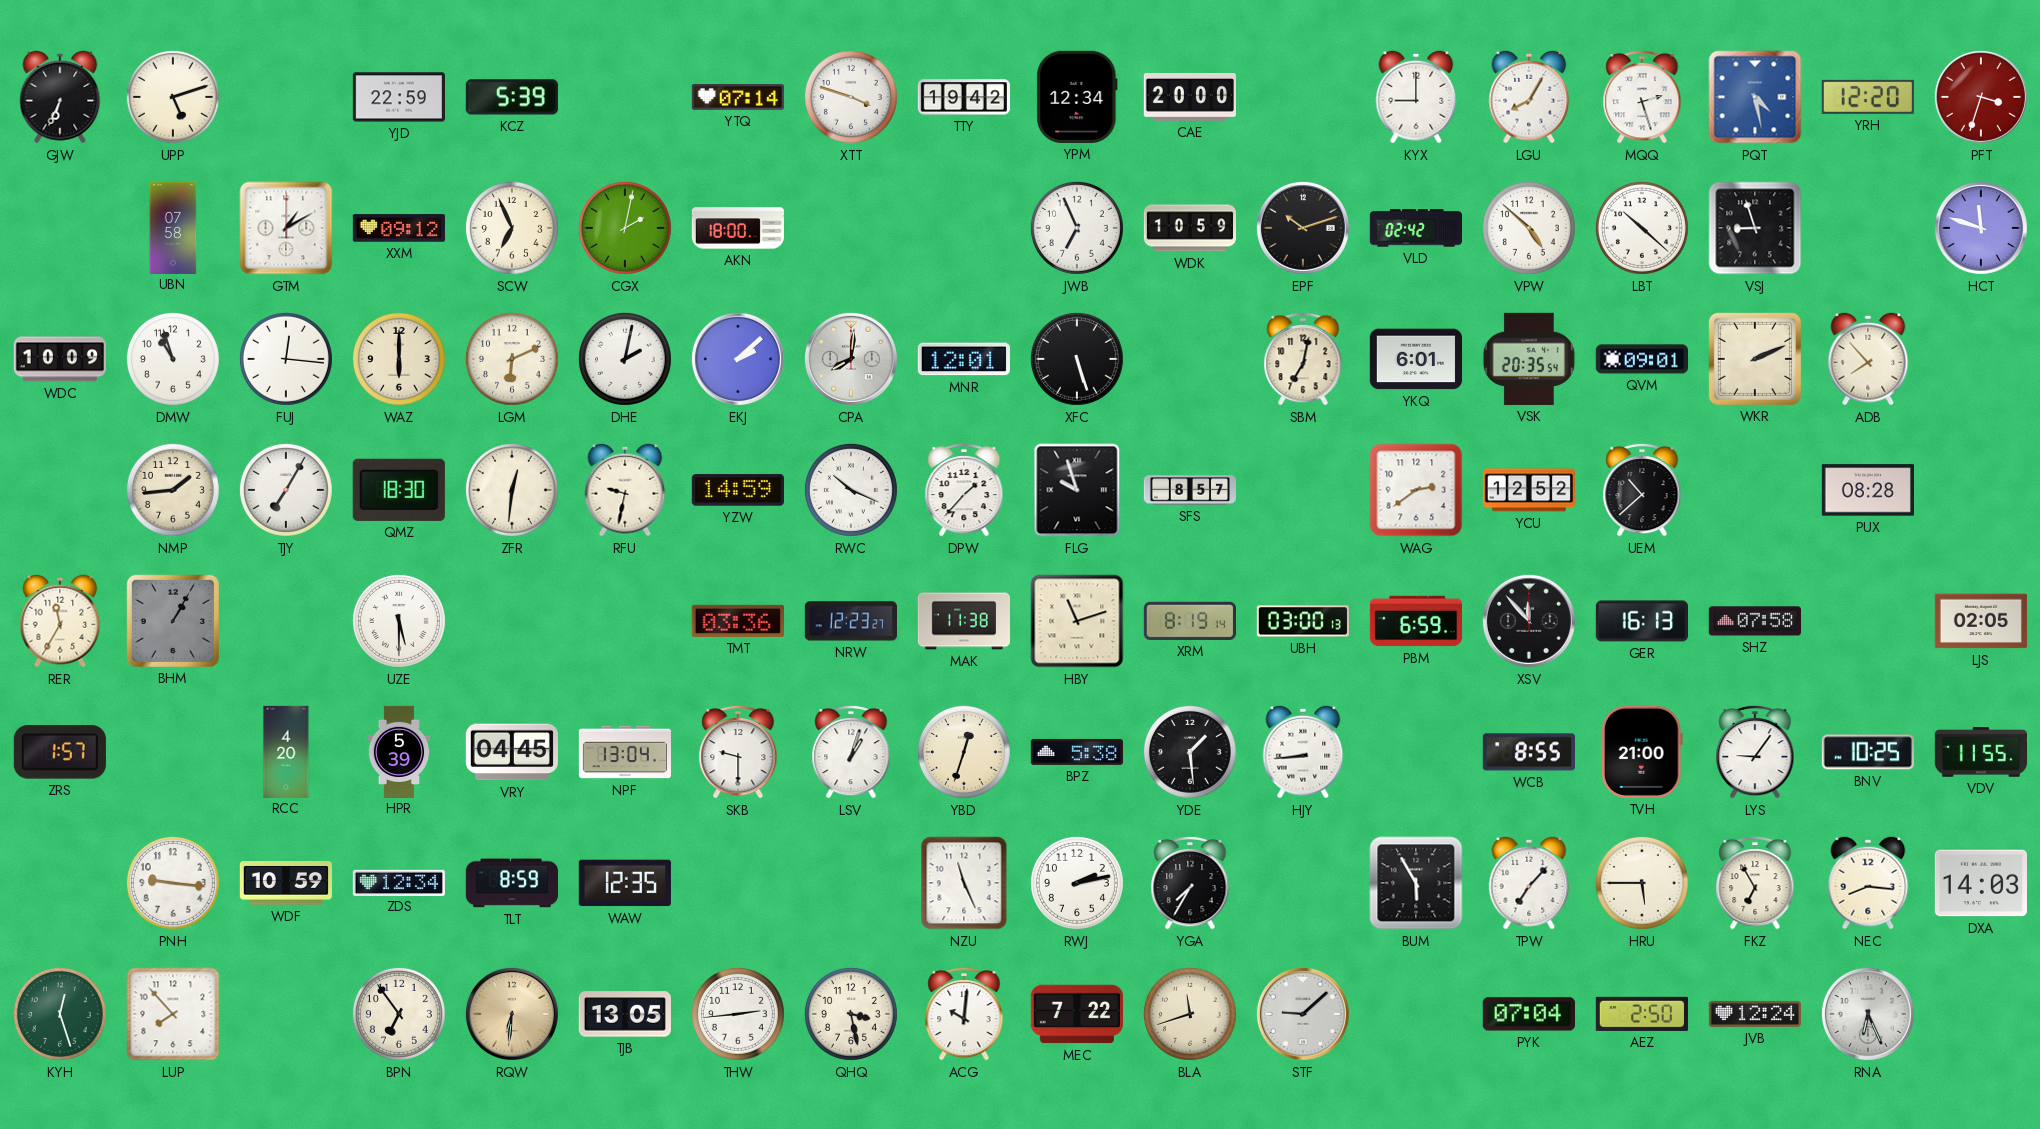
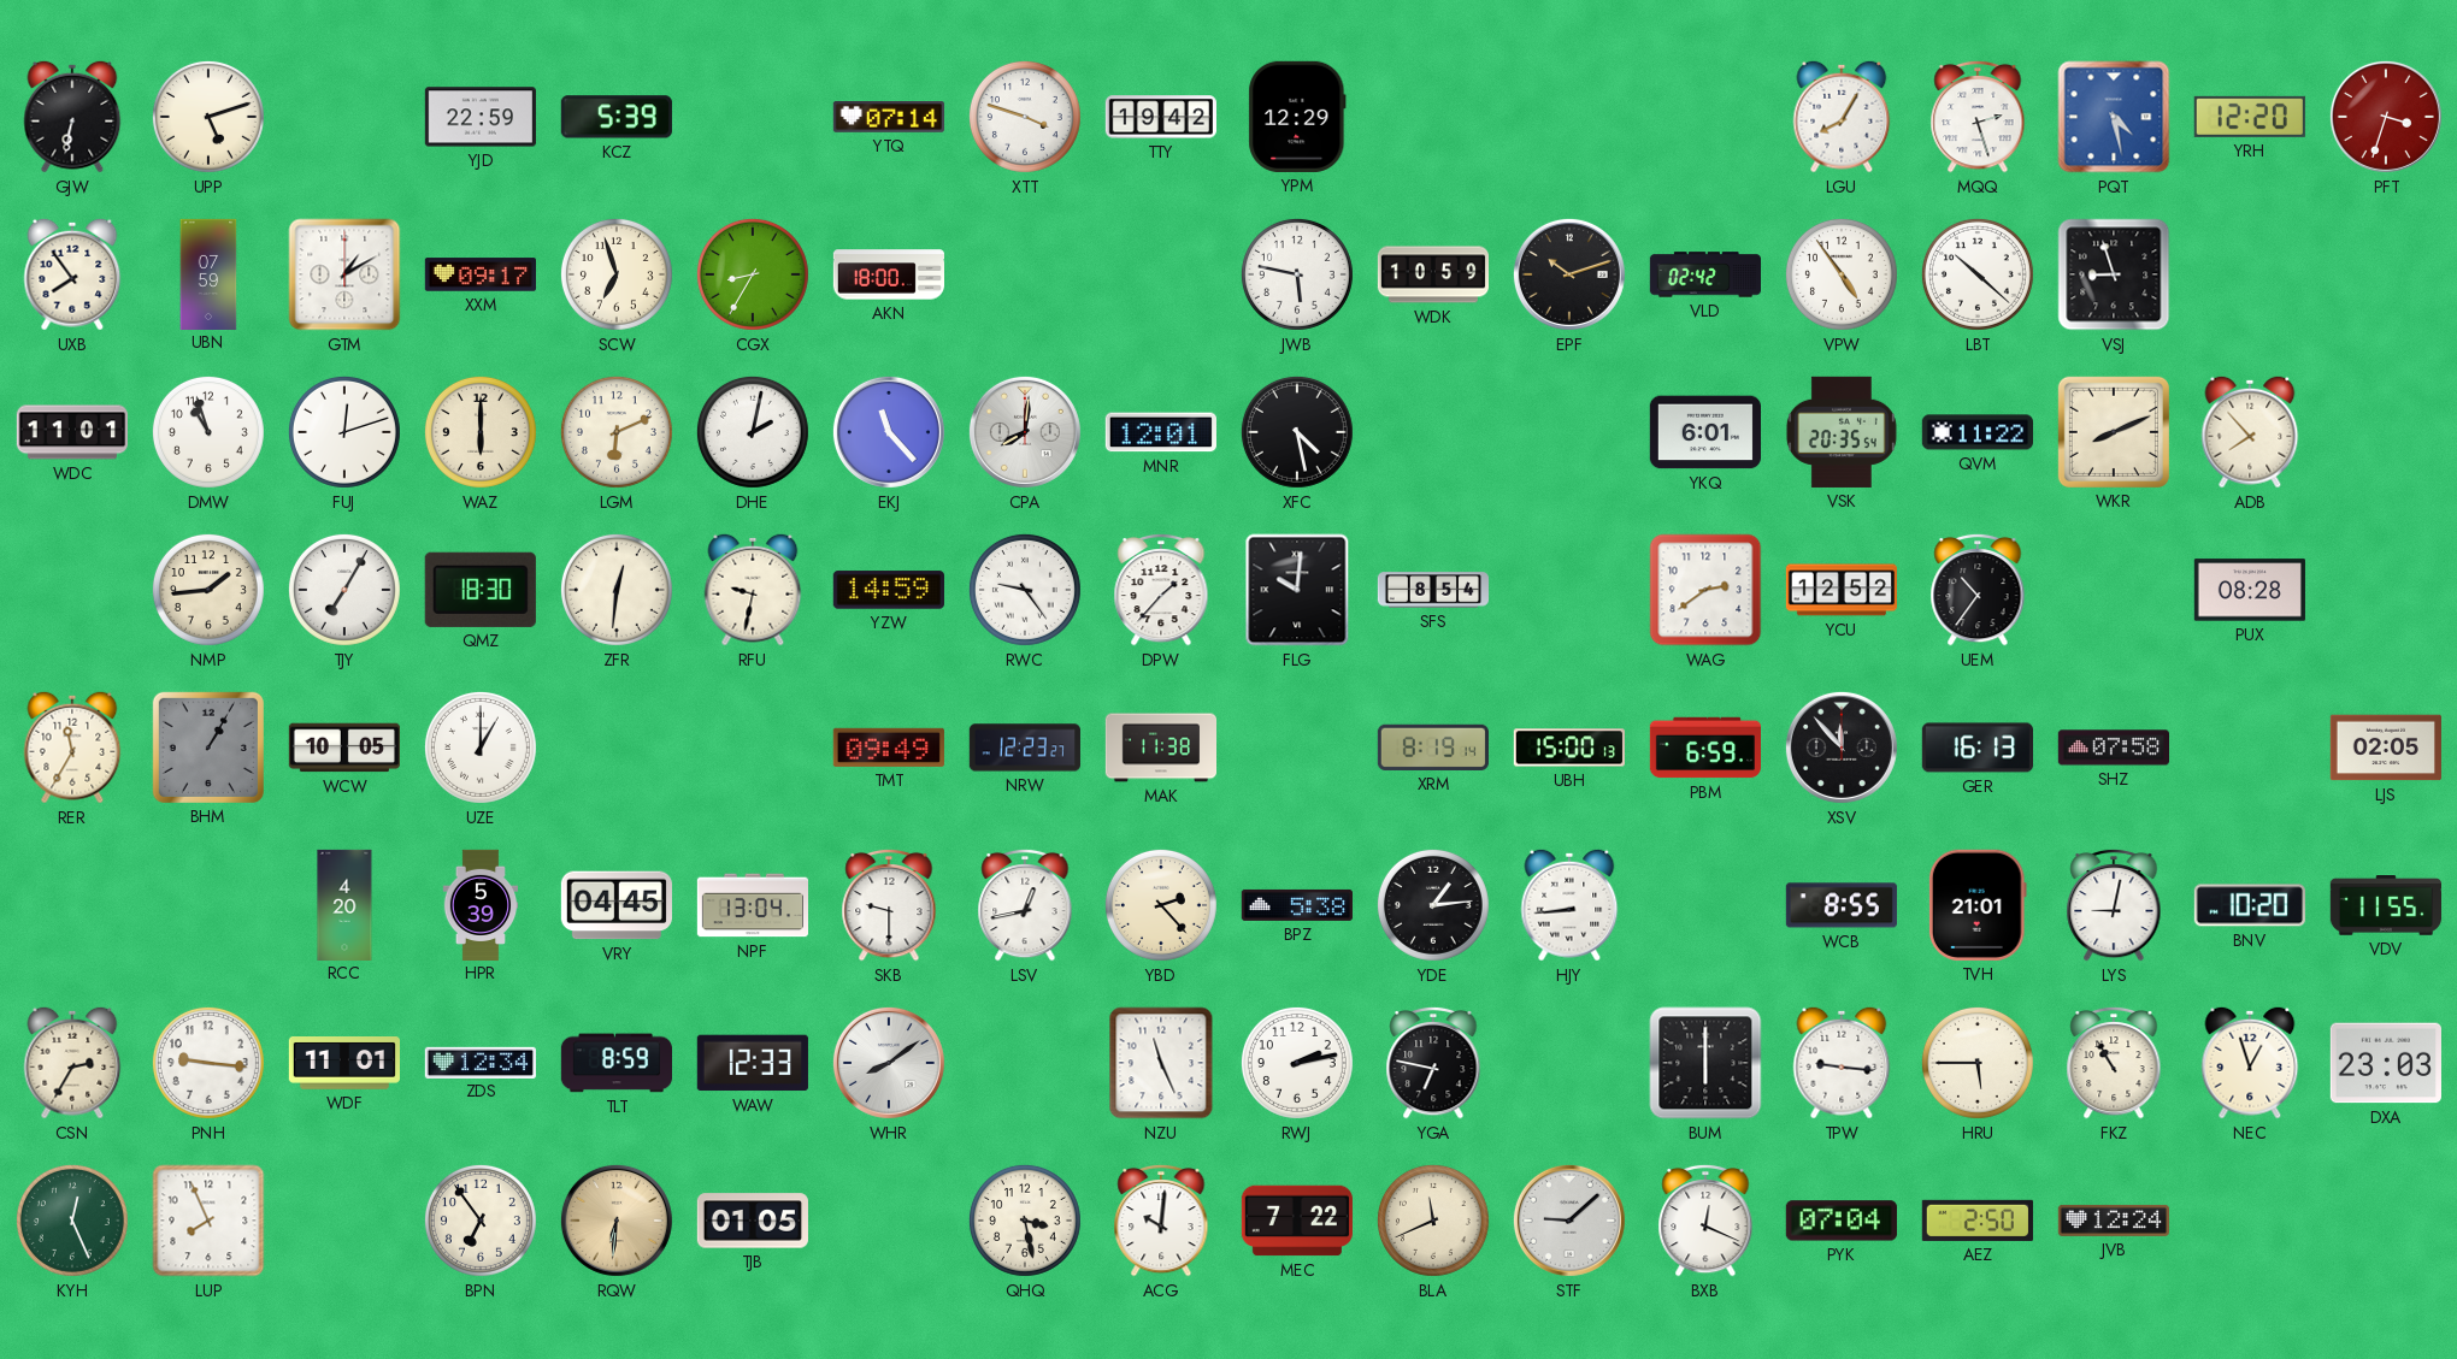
GJW: 6:34 -> 6:32 (72, 117)
YPM: 12:34 -> 12:29 (1297, 117)
CAE: 20:00 -> none (1190, 98)
KYX: 9:00 -> none (1416, 97)
UXB: none -> 7:54 (72, 274)
UBN: 07:58 -> 07:59 (208, 273)
XXM: 09:12 -> 09:17 (479, 274)
SCW: 6:56 -> 6:57 (617, 274)
CGX: 2:02 -> 8:35 (753, 274)
JWB: 6:56 -> 5:47 (1297, 274)
VPW: 4:52 -> 4:54 (1842, 274)
HCT: 11:48 -> none (1981, 228)
WDC: 10:09 -> 11:01 (72, 432)
FUJ: 12:16 -> 12:12 (344, 432)
EKJ: 2:08 -> 11:23 (889, 432)
XFC: 5:27 -> 4:28 (1297, 432)
SBM: 7:02 -> none (1303, 359)
QVM: 09:01 -> 11:22 (1976, 432)
WKR: 2:11 -> 8:11 (2114, 432)
RWC: 10:19 -> 9:24 (1025, 590)
FLG: 9:57 -> 10:01 (1297, 590)
SFS: 8:57 -> 8:54 (1432, 590)
UEM: 10:38 -> 10:36 (1978, 590)
WCW: none -> 10:05 (343, 748)
UZE: 5:30 -> 1:00 (481, 748)
TMT: 03:36 -> 09:49 (889, 748)
HBY: 11:12 -> none (1077, 621)
UBH: 03:00 -> 15:00 (1569, 748)
ZRS: 1:57 -> none (60, 752)
LSV: 1:03 -> 12:43 (1025, 905)
YBD: 12:33 -> 2:23 (1161, 905)
YDE: 1:29 -> 1:14 (1433, 905)
TVH: 21:00 -> 21:01 (1978, 905)
LYS: 9:06 -> 9:02 (2114, 905)
BNV: 10:25 -> 10:20 (2250, 905)
CSN: none -> 2:35 (72, 1063)
WDF: 10:59 -> 11:01 (344, 1064)
WAW: 12:35 -> 12:33 (753, 1063)
WHR: none -> 8:09 (889, 1063)
YGA: 7:35 -> 6:47 (1433, 1063)
BUM: 5:55 -> 6:00 (1705, 1063)
TPW: 7:07 -> 9:16 (1842, 1063)
FKZ: 6:55 -> 10:55 (2114, 1063)
NEC: 8:16 -> 12:57 (2250, 1063)
DXA: 14:03 -> 23:03 (2386, 1063)
KYH: 12:27 -> 12:26 (72, 1221)
LUP: 7:53 -> 7:56 (208, 1221)
TJB: 13:05 -> 01:05 (753, 1221)
THW: 2:44 -> none (738, 1014)
BLA: 11:42 -> 11:41 (1433, 1221)
BXB: none -> 12:19 (1705, 1221)
RNA: 6:26 -> none (1868, 1014)
